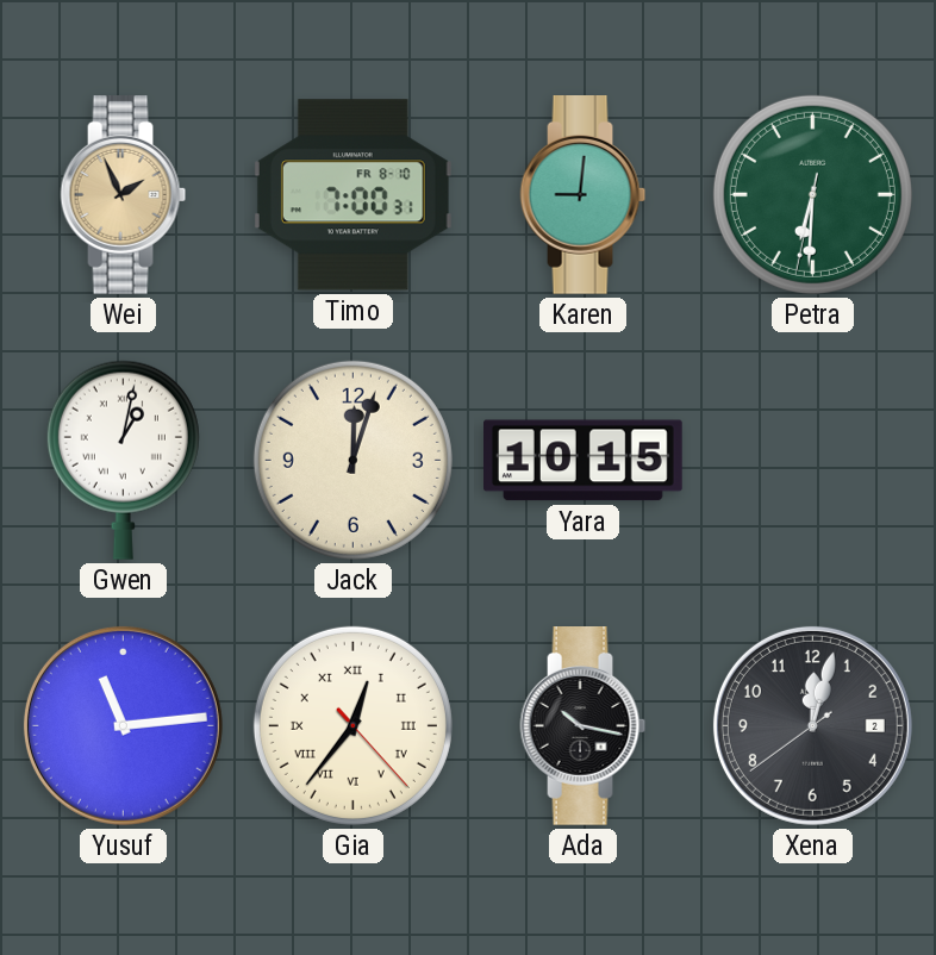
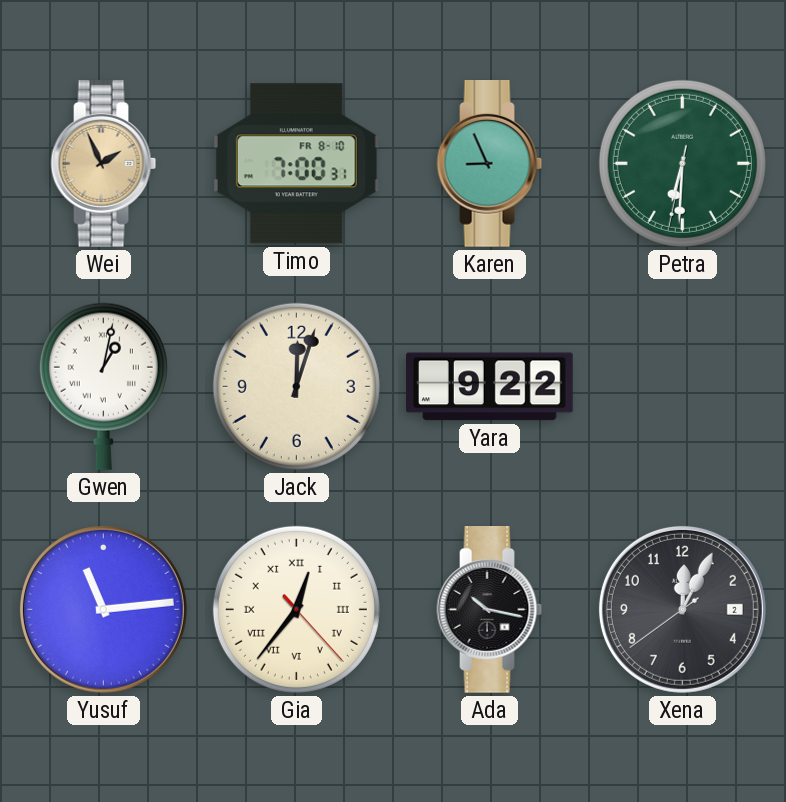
Karen: 9:01 -> 8:56 (490, 164)
Yara: 10:15 -> 9:22 (490, 387)
Xena: 12:02 -> 12:04 (682, 609)
